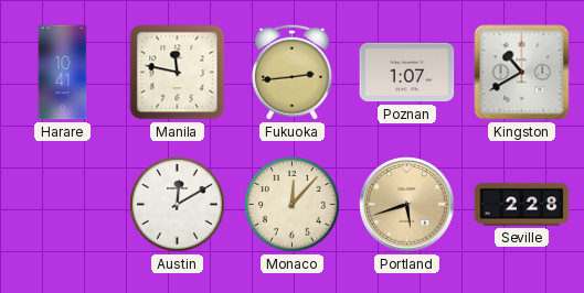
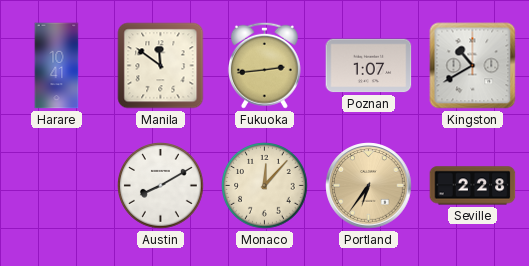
Manila: 11:47 -> 11:51 (161, 66)
Austin: 12:10 -> 8:10 (161, 186)
Portland: 5:42 -> 6:36 (369, 186)
